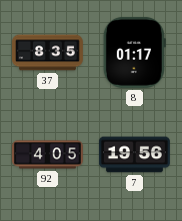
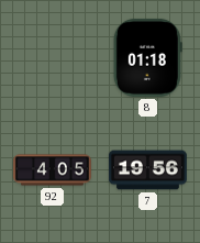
37: 8:35 -> none (48, 53)
8: 01:17 -> 01:18 (147, 57)
